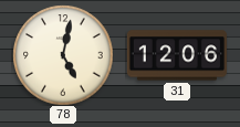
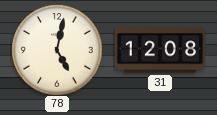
31: 12:06 -> 12:08 (160, 50)
